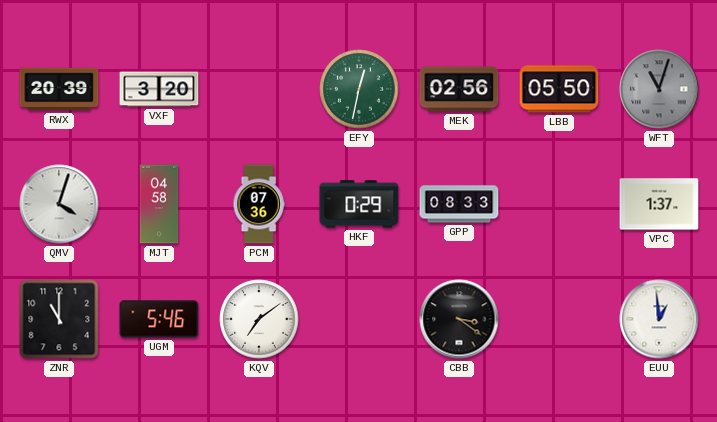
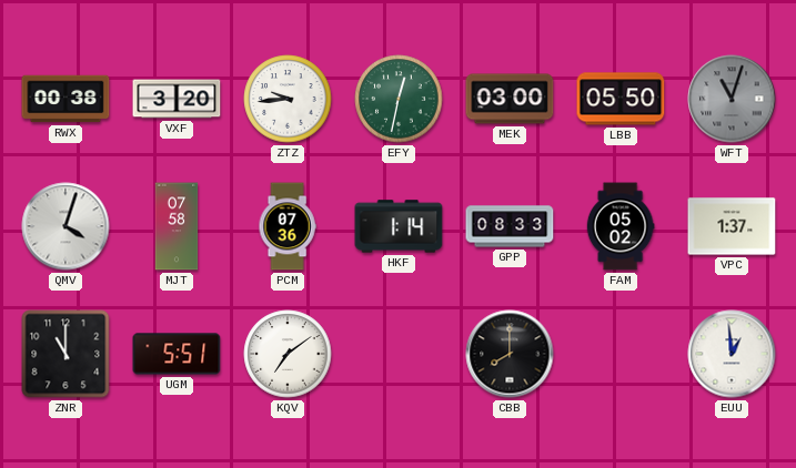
RWX: 20:39 -> 00:38 (66, 99)
ZTZ: none -> 9:44 (288, 99)
MEK: 02:56 -> 03:00 (510, 99)
MJT: 04:58 -> 07:58 (177, 226)
HKF: 0:29 -> 1:14 (399, 226)
FAM: none -> 05:02 (621, 226)
UGM: 5:46 -> 5:51 (177, 354)
CBB: 3:21 -> 8:00 (510, 354)
